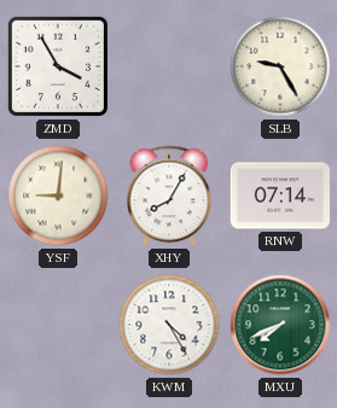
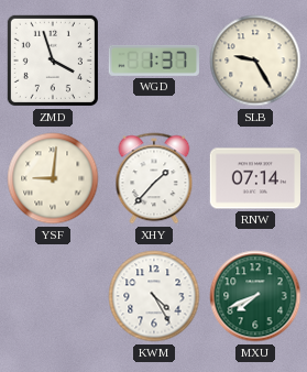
ZMD: 3:55 -> 3:57 (53, 61)
WGD: none -> 1:37 (154, 61)
XHY: 8:05 -> 1:37 (154, 178)
